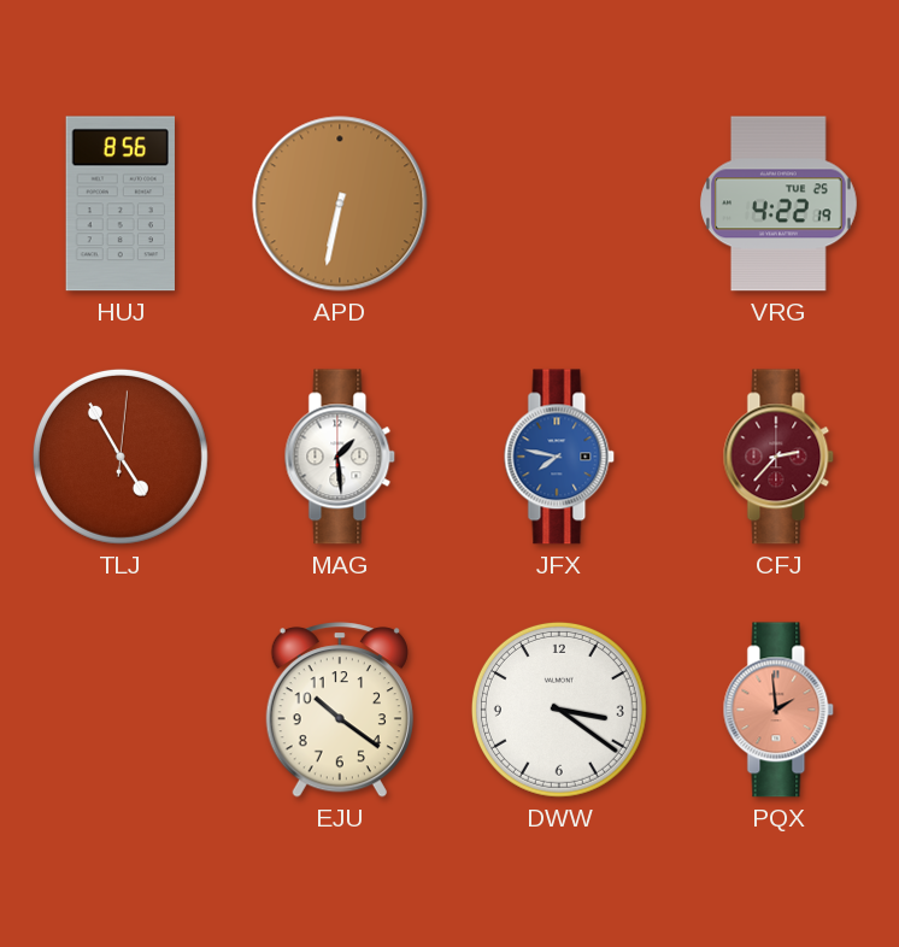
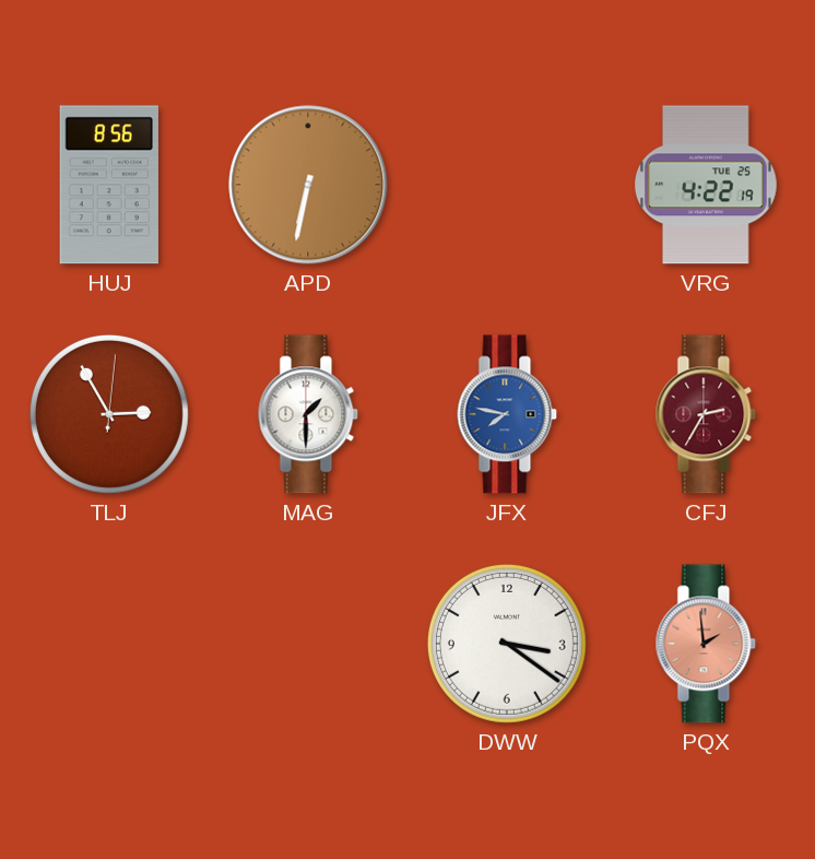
TLJ: 4:55 -> 2:55 (109, 414)
MAG: 1:29 -> 1:30 (308, 414)
CFJ: 2:37 -> 2:35 (706, 414)
EJU: 10:21 -> none (340, 710)
